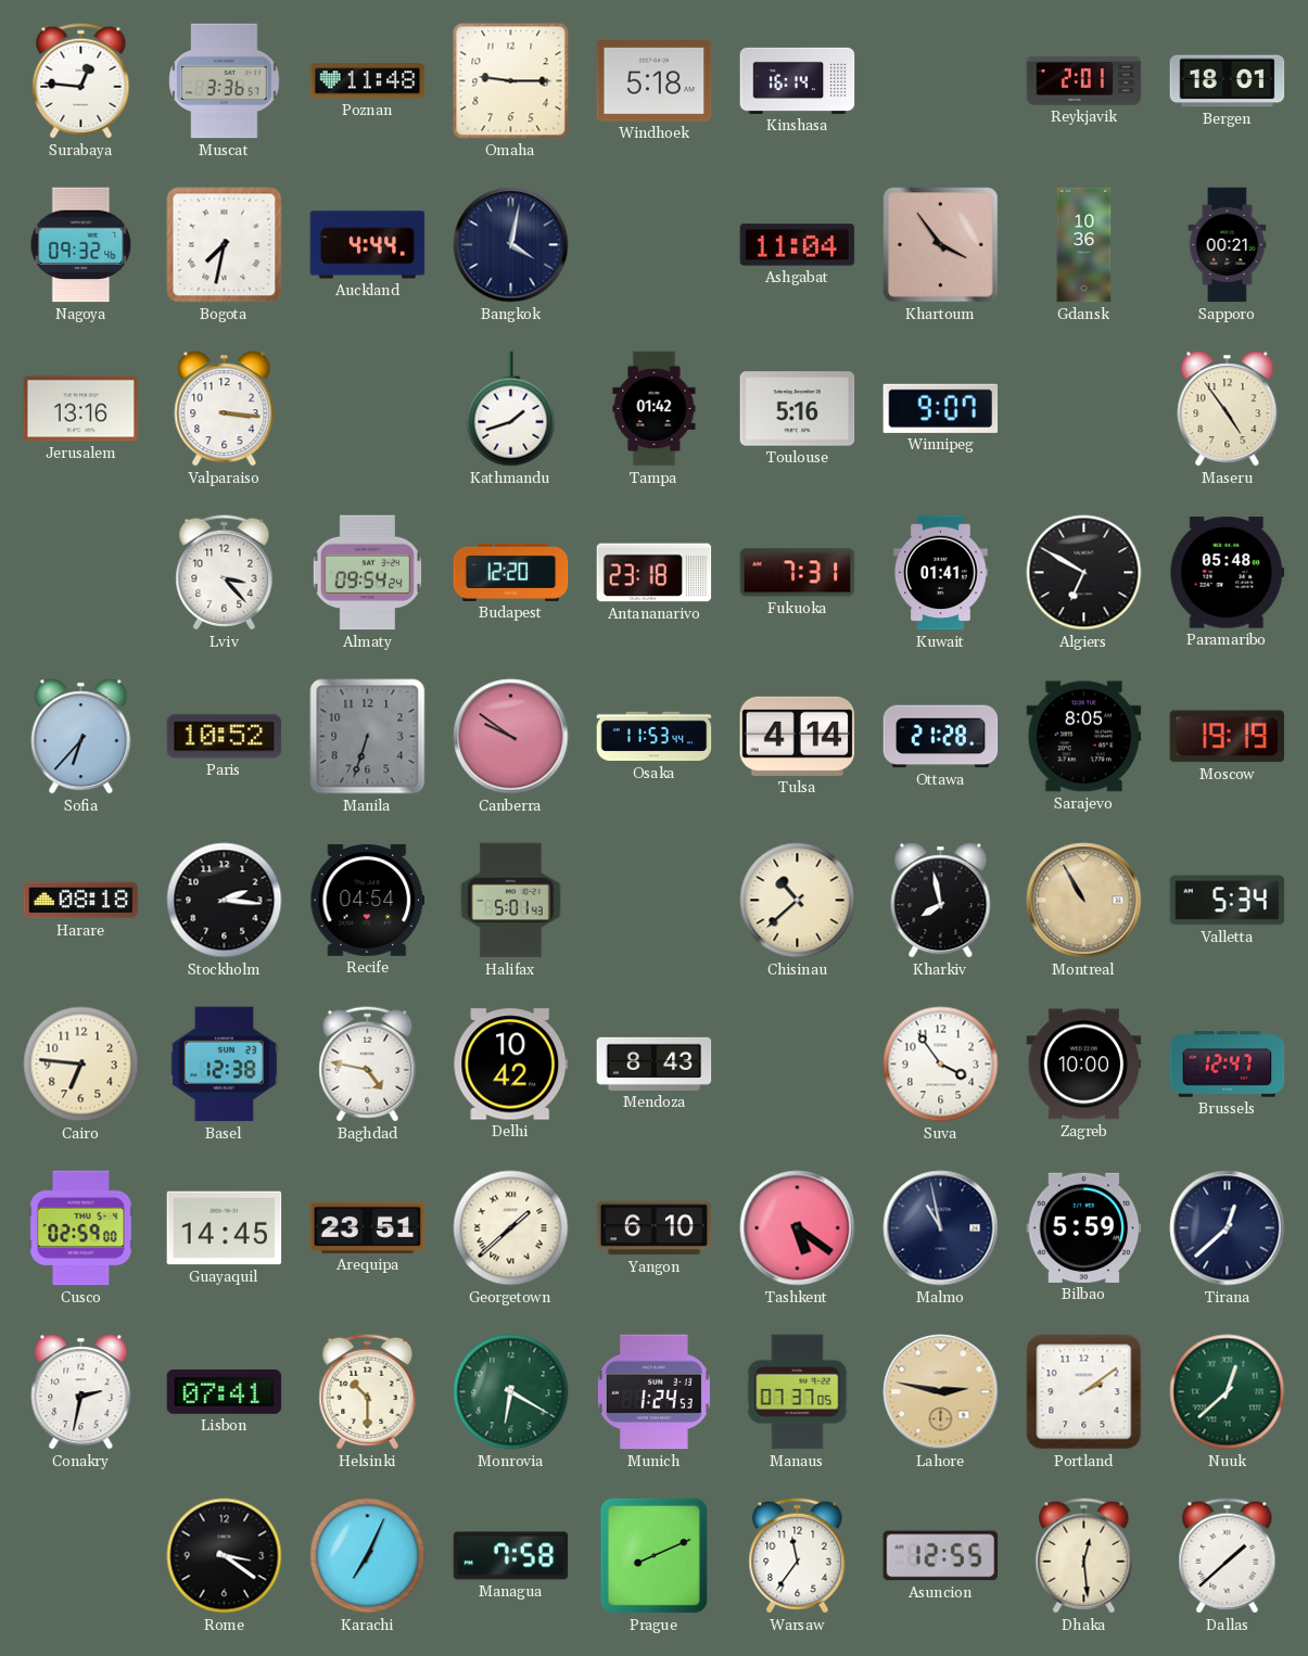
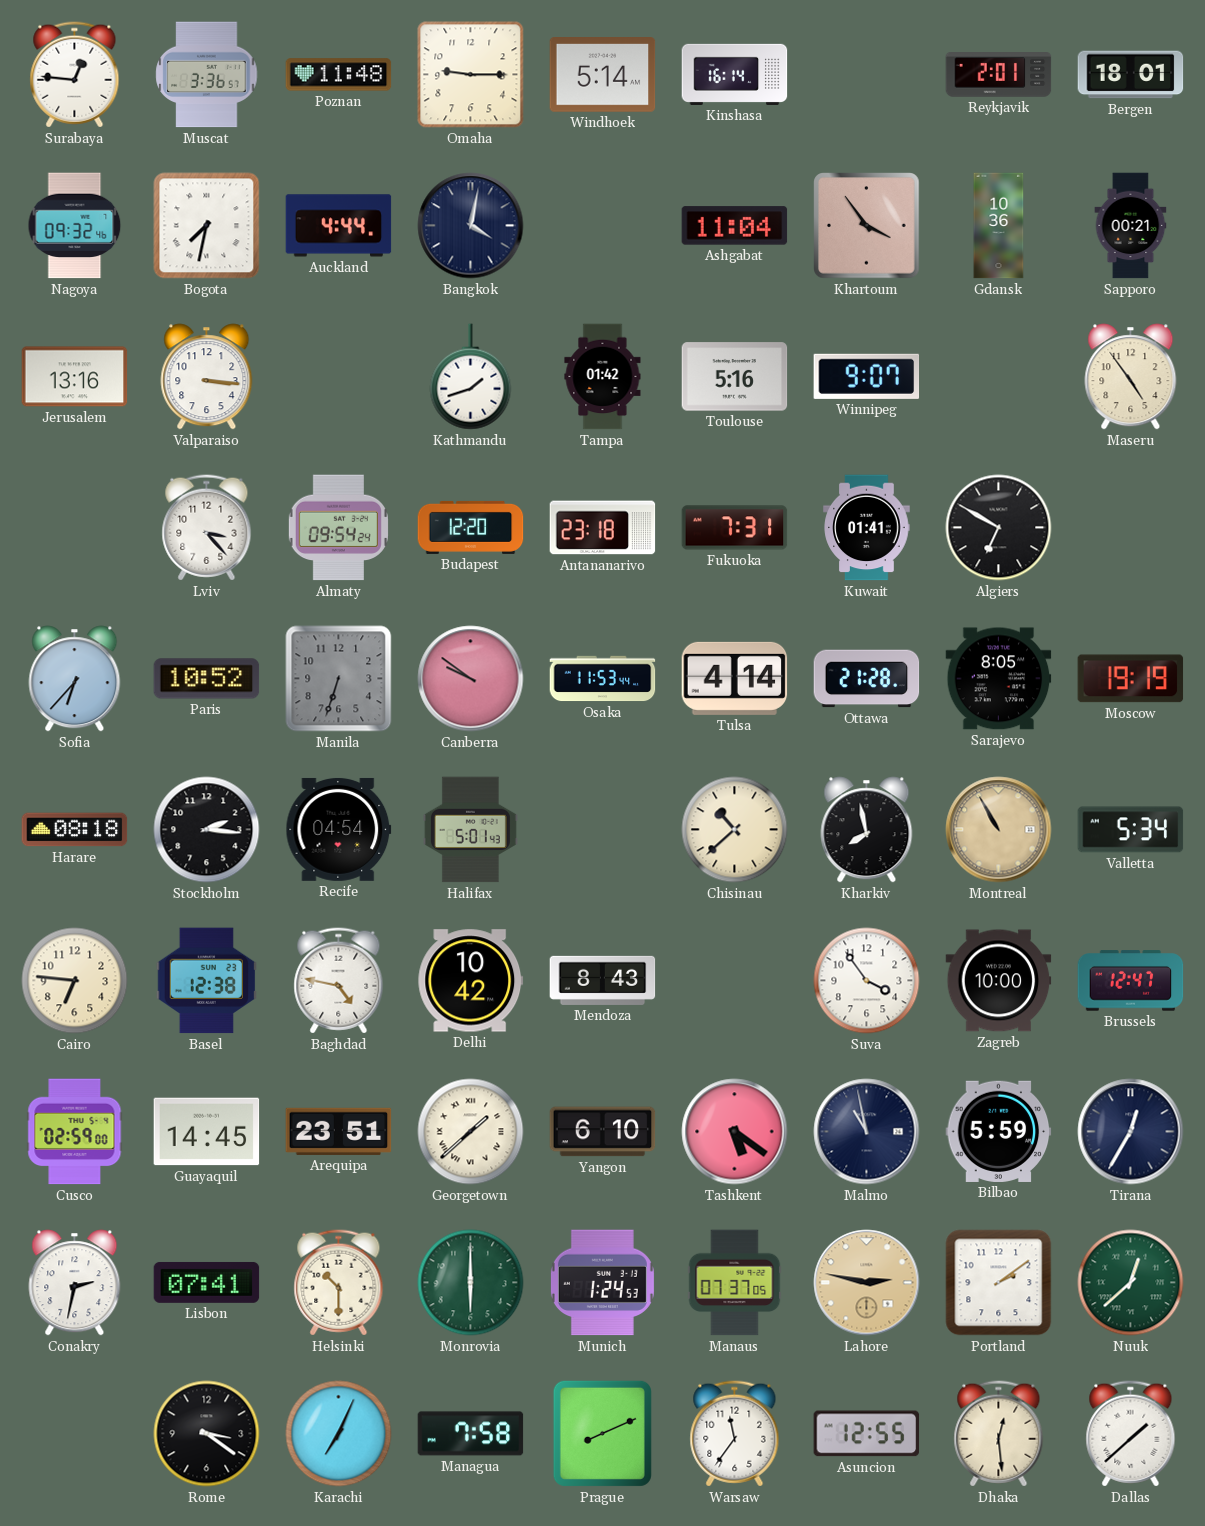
Windhoek: 5:18 -> 5:14 (603, 75)
Paramaribo: 05:48 -> none (1228, 573)
Tirana: 12:38 -> 12:35 (1131, 1132)
Monrovia: 6:20 -> 6:00 (471, 1283)
